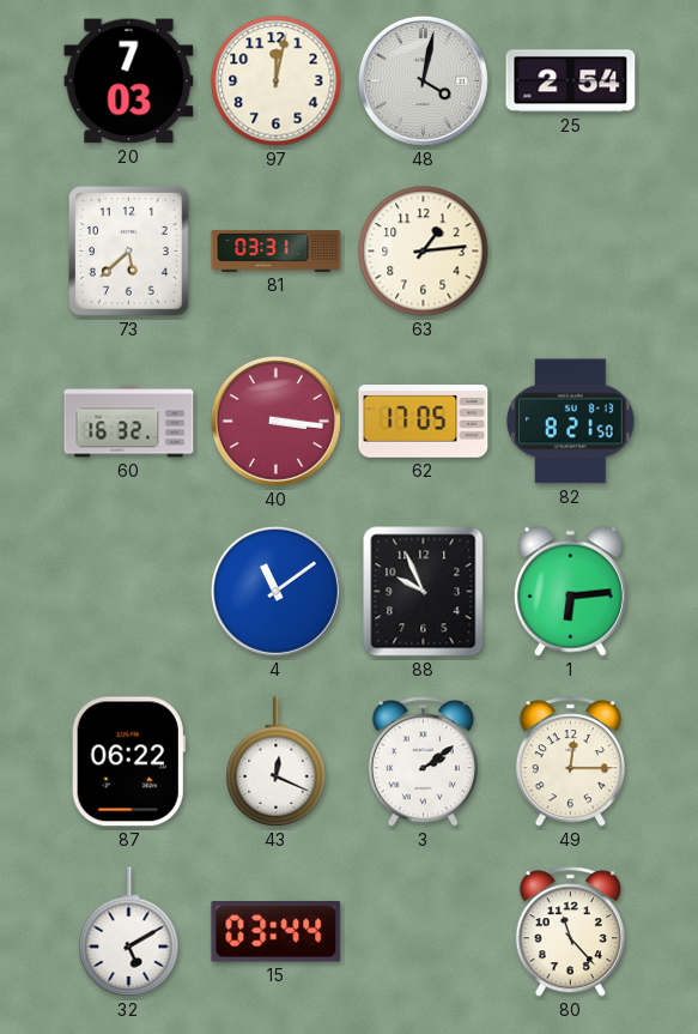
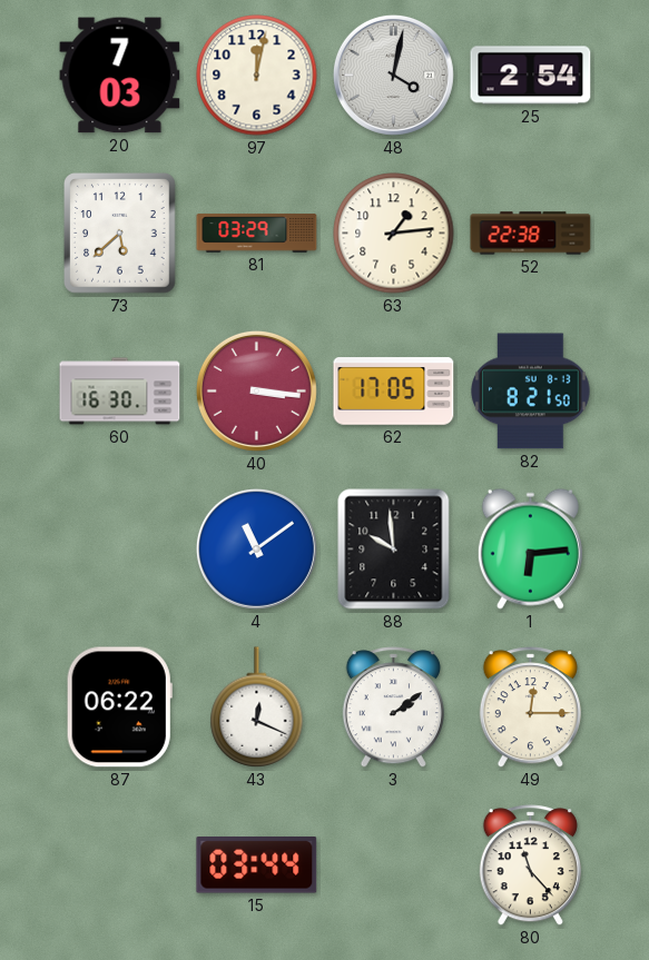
81: 03:31 -> 03:29 (257, 234)
52: none -> 22:38 (531, 234)
60: 16:32 -> 16:30 (120, 392)
88: 9:56 -> 9:59 (394, 550)
32: 5:10 -> none (129, 932)
